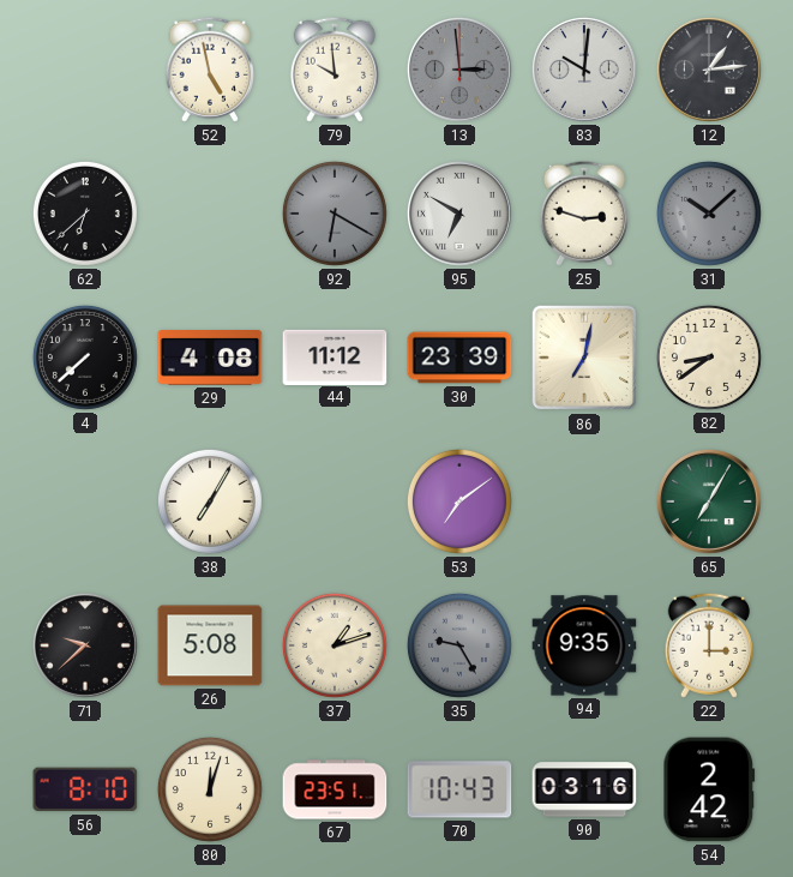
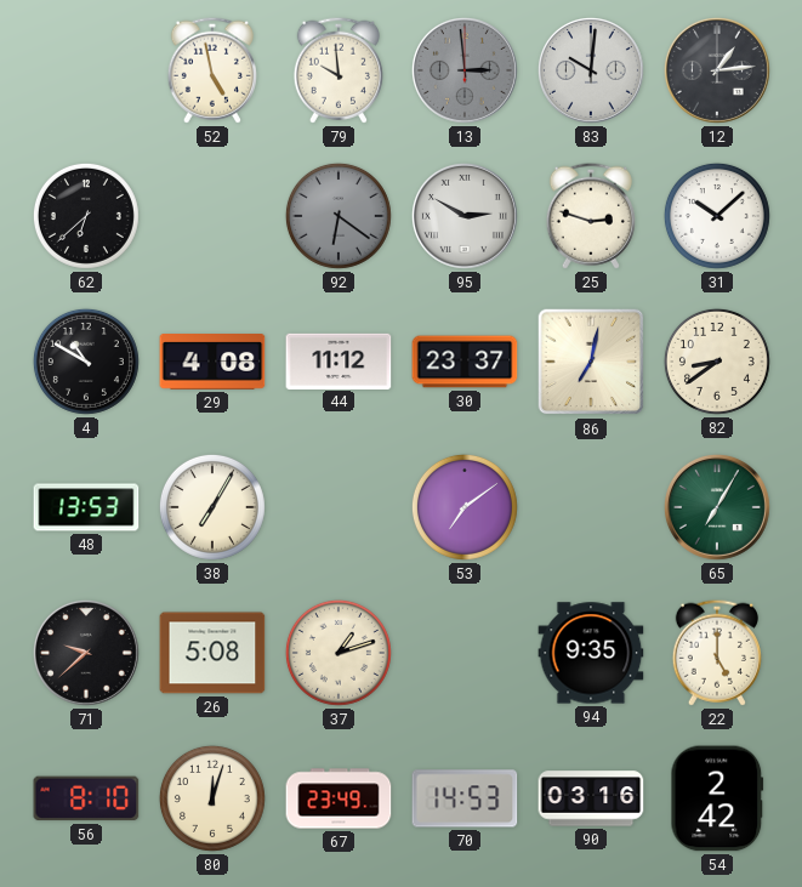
92: 6:20 -> 6:21 (339, 216)
95: 6:50 -> 2:50 (465, 216)
31 dial: grey -> white (717, 216)
4: 7:38 -> 10:50 (86, 362)
30: 23:39 -> 23:37 (465, 362)
48: none -> 13:53 (86, 507)
35: 9:25 -> none (459, 645)
22: 3:00 -> 5:00 (717, 653)
67: 23:51 -> 23:49 (339, 798)
70: 10:43 -> 14:53 (465, 798)
